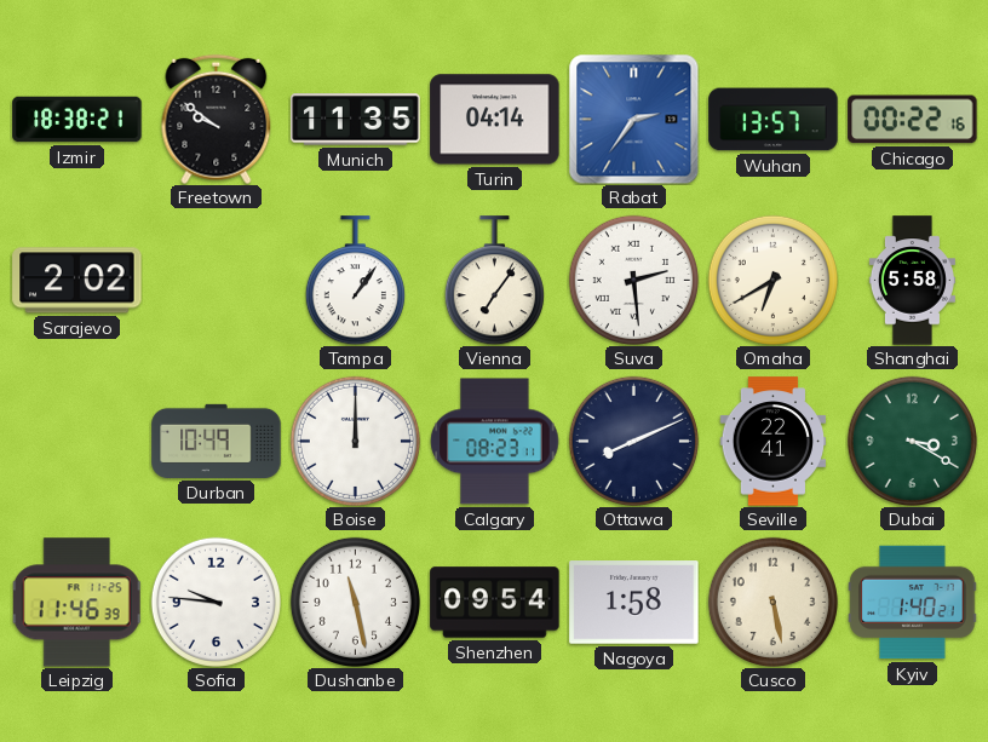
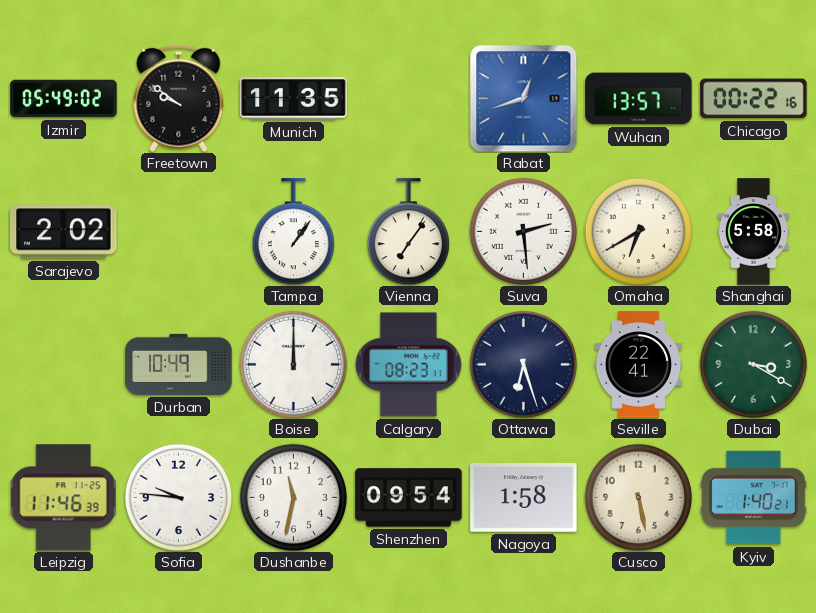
Izmir: 18:38 -> 05:49 (64, 99)
Turin: 04:14 -> none (495, 120)
Rabat: 2:36 -> 12:42 (523, 98)
Ottawa: 8:11 -> 6:27 (523, 364)
Dushanbe: 11:28 -> 11:32 (293, 497)
